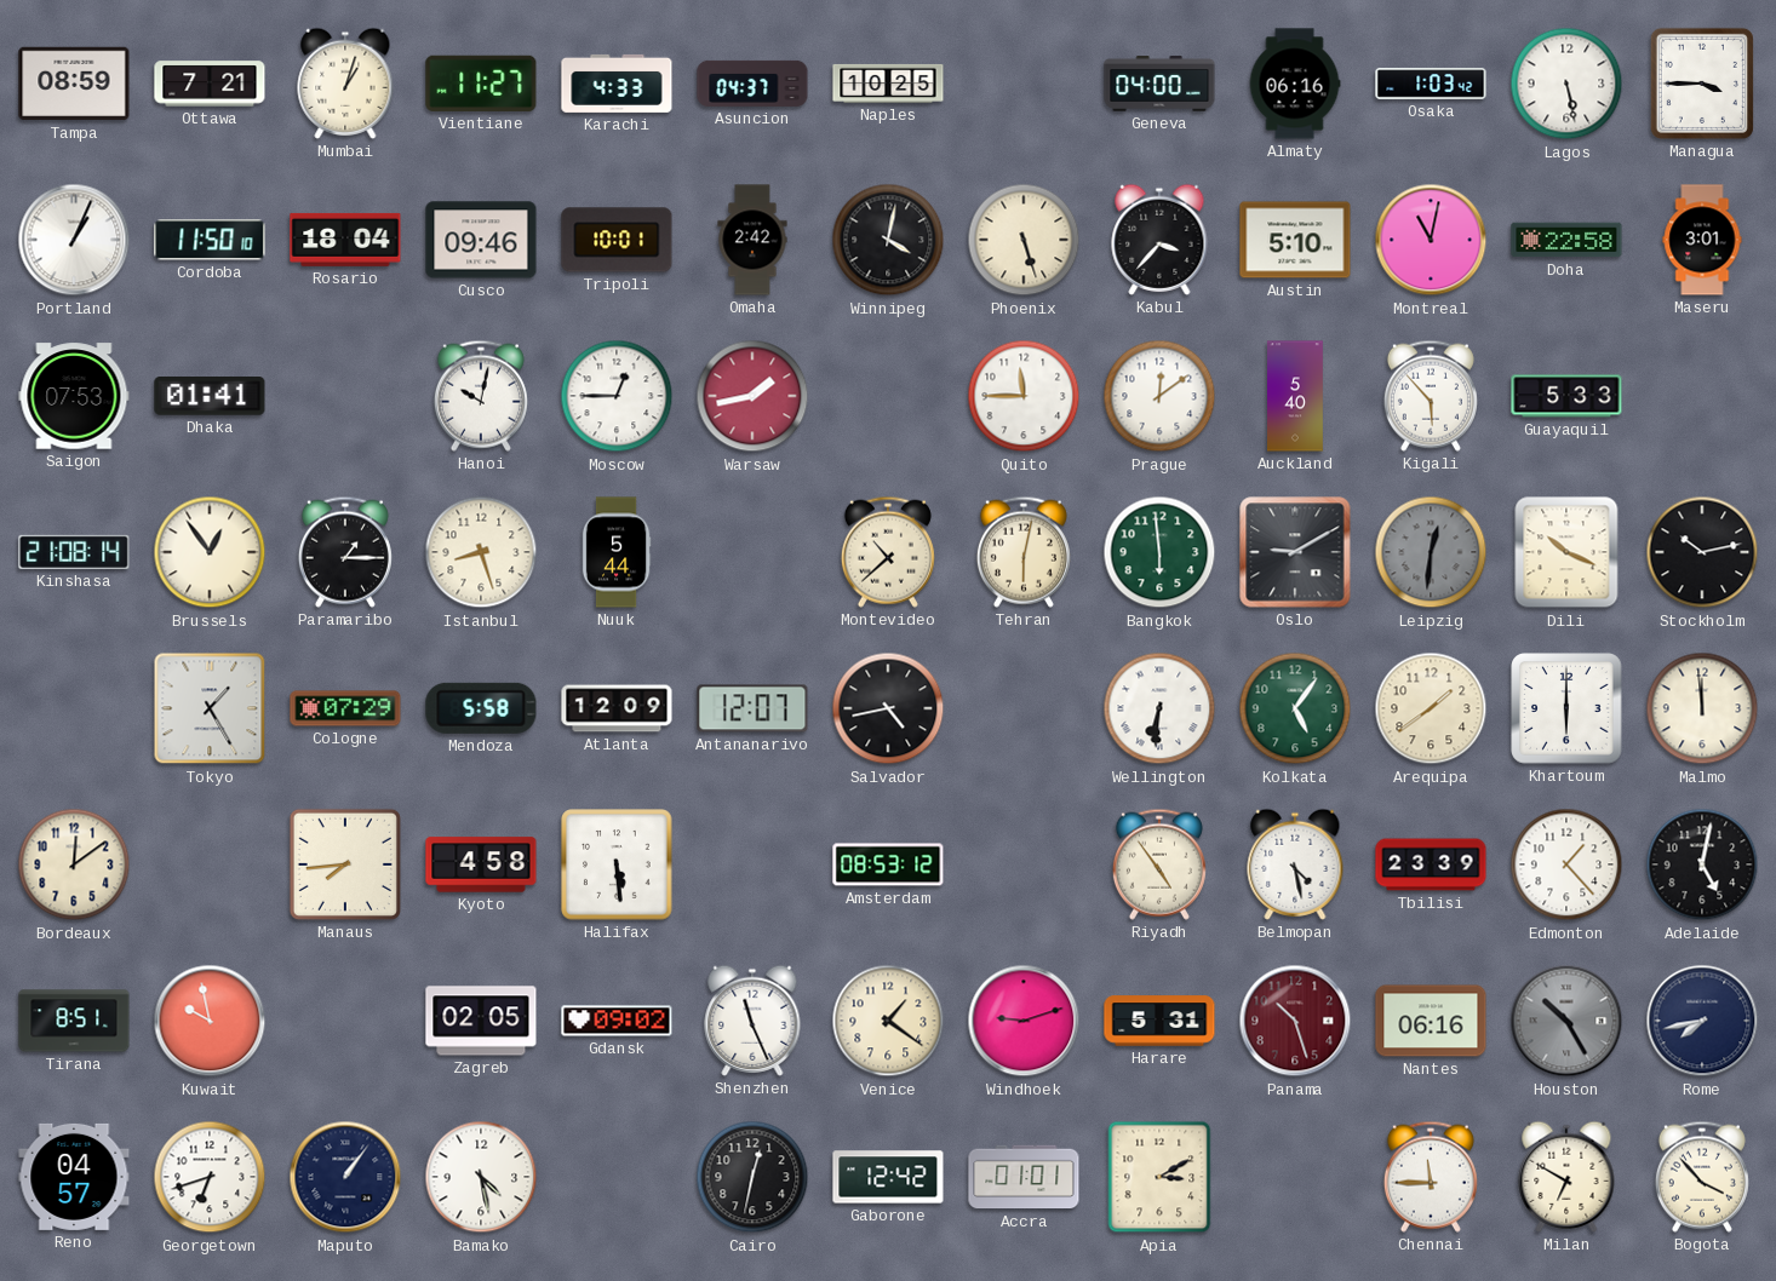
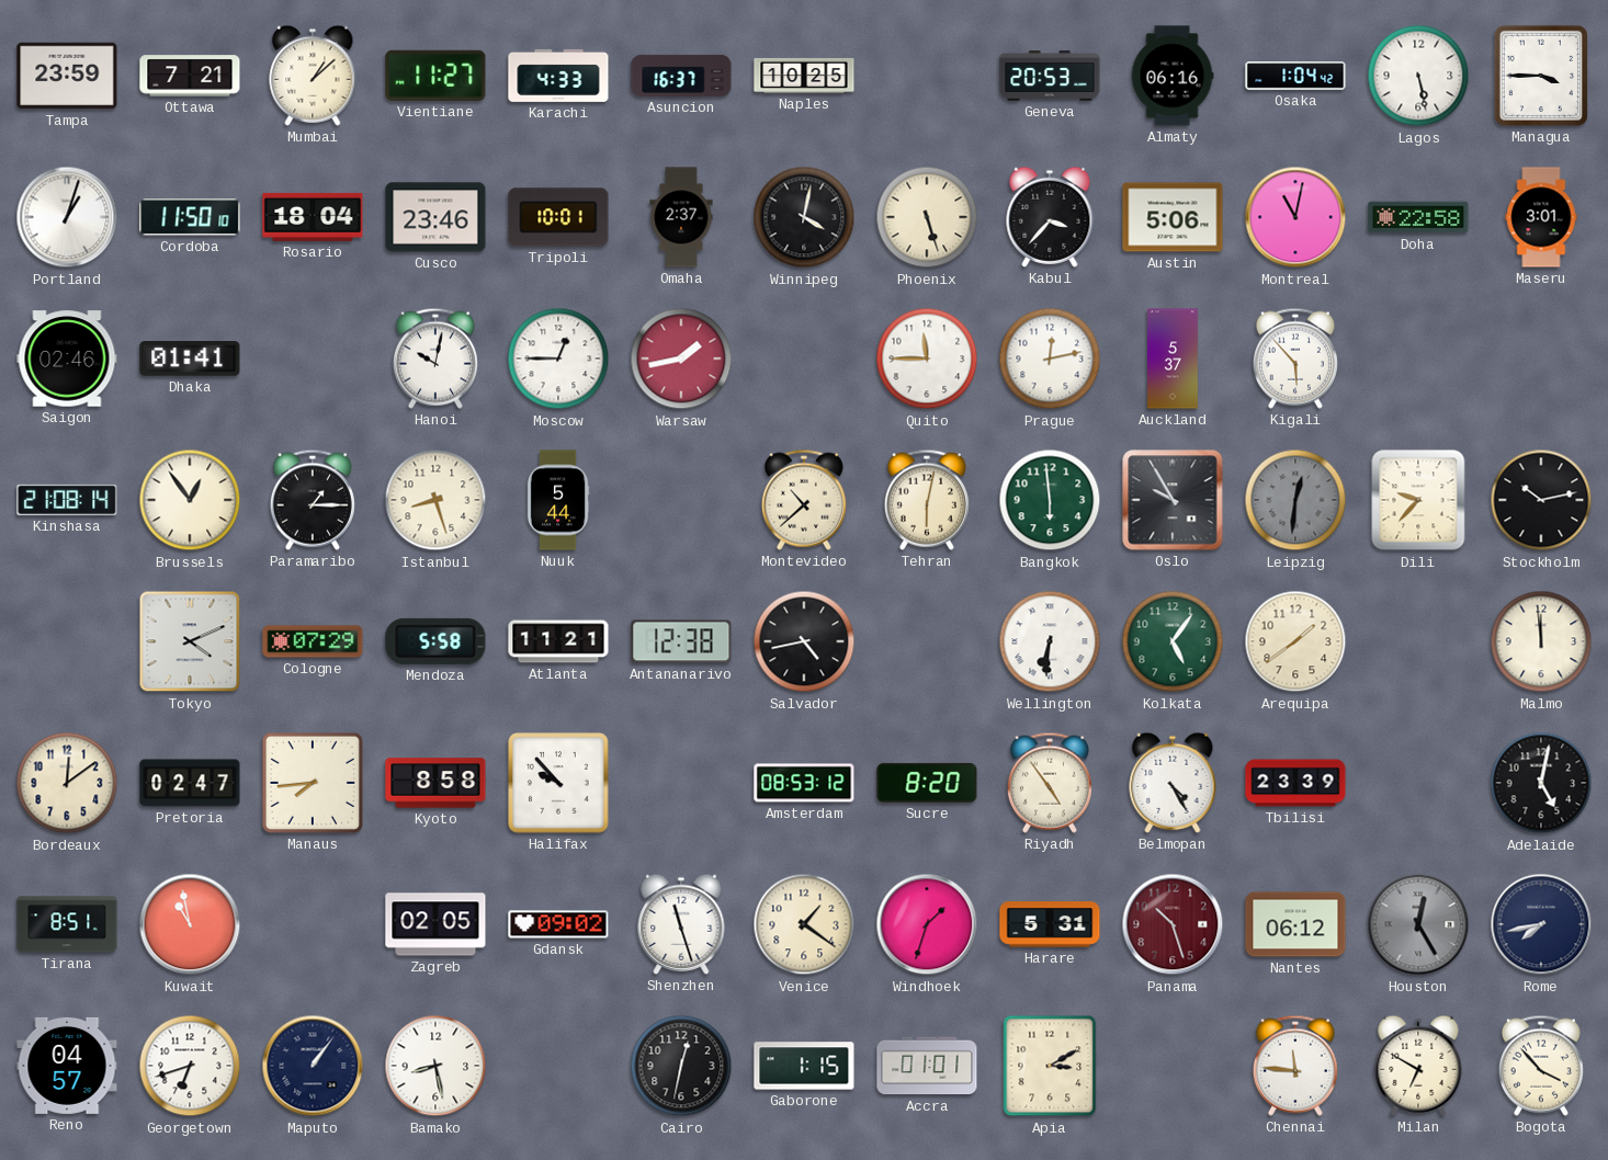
Tampa: 08:59 -> 23:59 (67, 76)
Mumbai: 1:03 -> 1:08 (313, 76)
Asuncion: 04:37 -> 16:37 (681, 76)
Geneva: 04:00 -> 20:53 (1050, 76)
Osaka: 1:03 -> 1:04 (1295, 76)
Portland: 1:04 -> 1:03 (67, 217)
Cusco: 09:46 -> 23:46 (435, 217)
Omaha: 2:42 -> 2:37 (681, 217)
Austin: 5:10 -> 5:06 (1173, 217)
Saigon: 07:53 -> 02:46 (67, 359)
Prague: 12:09 -> 12:13 (1050, 359)
Auckland: 5:40 -> 5:37 (1174, 359)
Guayaquil: 5:33 -> none (1566, 396)
Oslo: 9:10 -> 9:55 (1173, 500)
Dili: 10:19 -> 9:37 (1418, 500)
Tokyo: 1:25 -> 4:11 (190, 641)
Atlanta: 12:09 -> 11:21 (558, 641)
Antananarivo: 12:07 -> 12:38 (681, 641)
Khartoum: 6:00 -> none (1566, 708)
Pretoria: none -> 02:47 (190, 783)
Kyoto: 4:58 -> 8:58 (435, 783)
Halifax: 5:29 -> 9:53 (558, 783)
Sucre: none -> 8:20 (927, 783)
Belmopan: 4:28 -> 4:25 (1173, 783)
Edmonton: 1:23 -> none (1566, 864)
Kuwait: 9:58 -> 10:58 (190, 924)
Shenzhen: 11:26 -> 11:27 (681, 924)
Windhoek: 9:12 -> 1:33 (927, 924)
Nantes: 06:16 -> 06:12 (1295, 924)
Houston: 10:25 -> 12:25 (1418, 924)
Bamako: 4:28 -> 8:28 (435, 1066)
Gaborone: 12:42 -> 1:15 (804, 1066)
Chennai: 11:45 -> 11:46 (1295, 1066)
